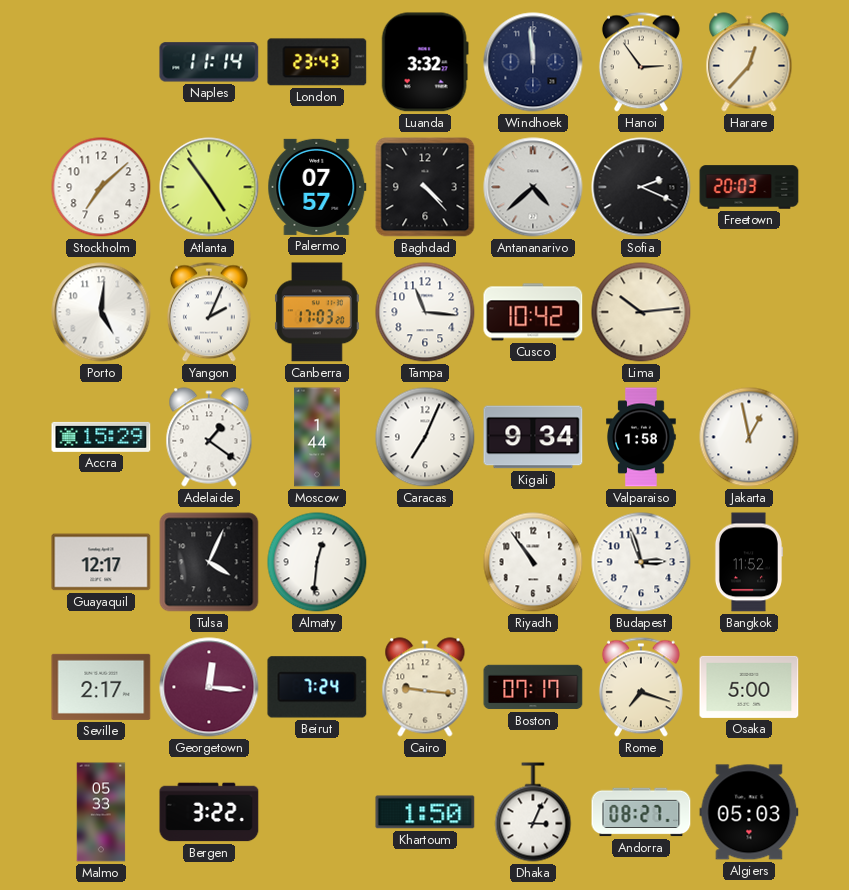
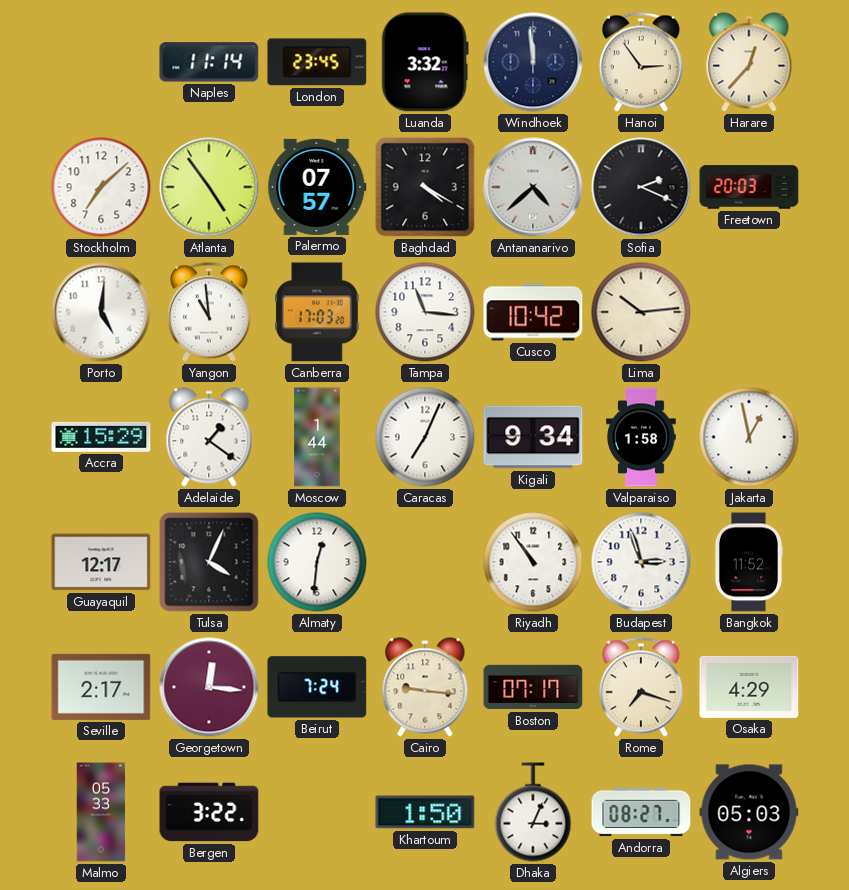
London: 23:43 -> 23:45 (317, 62)
Baghdad: 4:23 -> 4:20 (425, 187)
Yangon: 2:04 -> 10:59 (209, 312)
Osaka: 5:00 -> 4:29 (749, 687)
